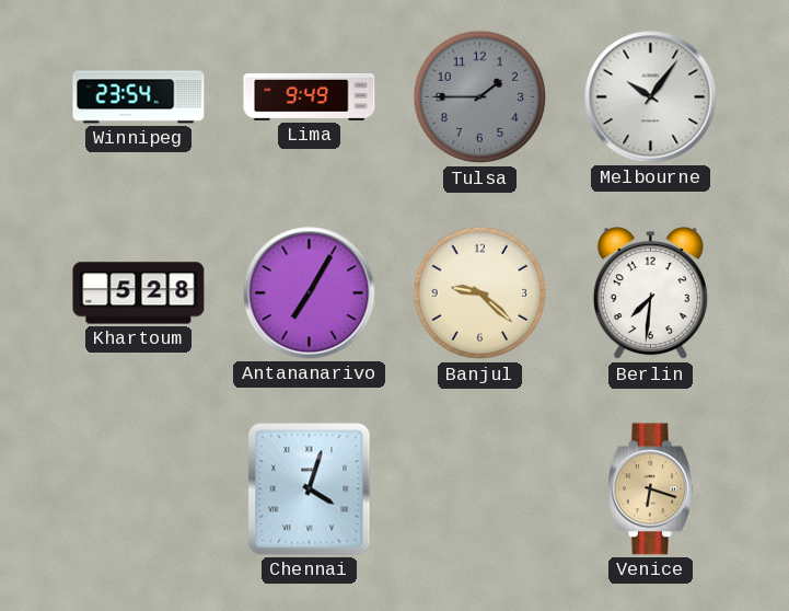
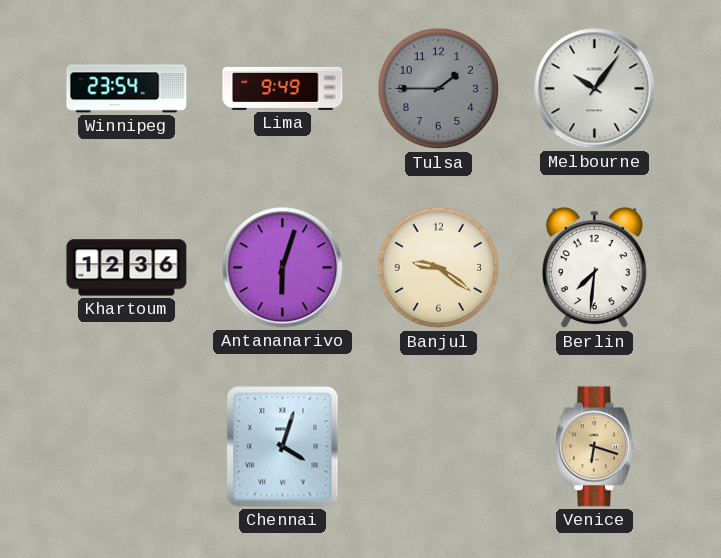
Khartoum: 5:28 -> 12:36 (127, 268)
Antananarivo: 7:05 -> 6:03 (283, 268)
Banjul: 9:22 -> 9:21 (439, 268)
